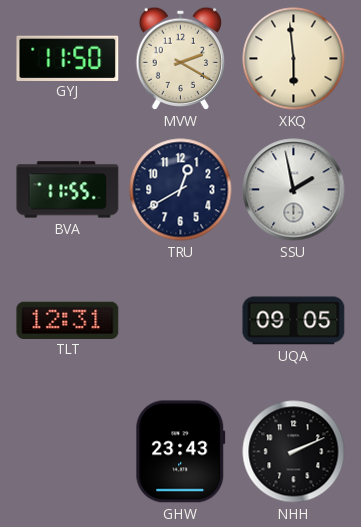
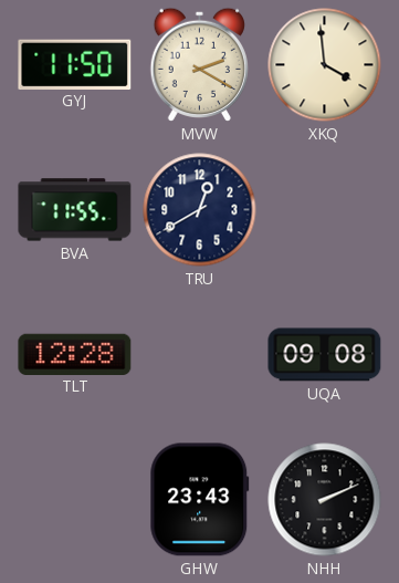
XKQ: 5:59 -> 3:59 (325, 65)
SSU: 1:58 -> none (294, 190)
TLT: 12:31 -> 12:28 (75, 354)
UQA: 09:05 -> 09:08 (325, 355)
